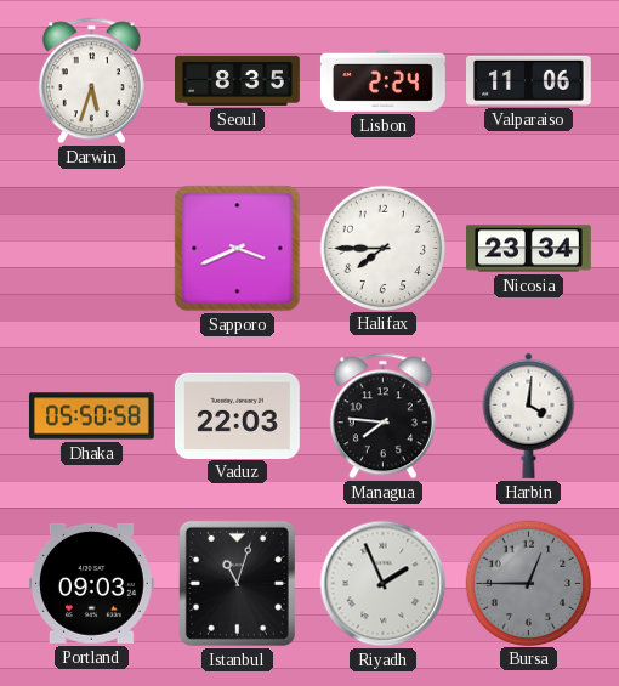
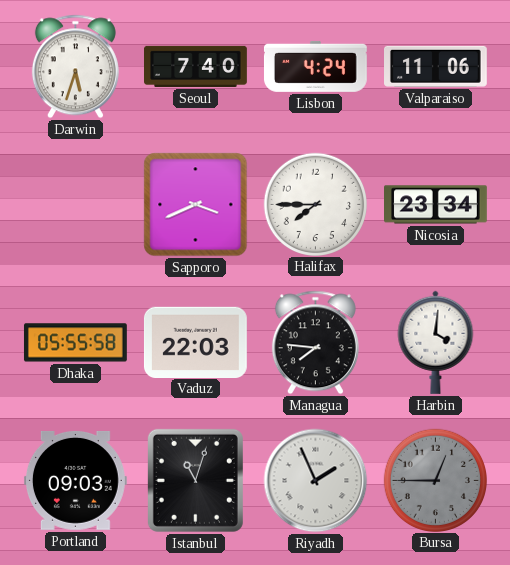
Seoul: 8:35 -> 7:40 (196, 66)
Lisbon: 2:24 -> 4:24 (315, 66)
Dhaka: 05:50 -> 05:55 (75, 343)
